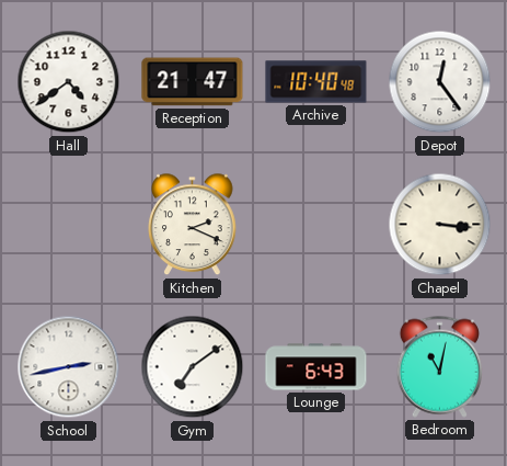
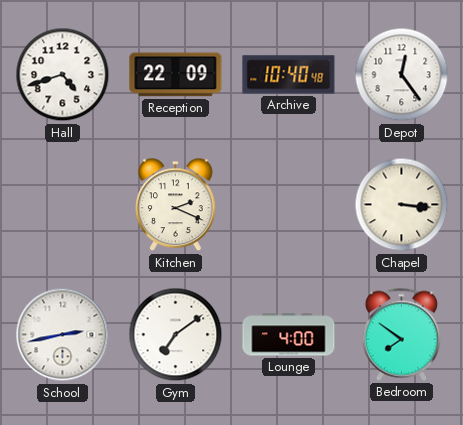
Hall: 4:39 -> 4:42 (63, 75)
Reception: 21:47 -> 22:09 (176, 75)
Lounge: 6:43 -> 4:00 (289, 335)
Bedroom: 11:02 -> 7:51 (401, 334)
